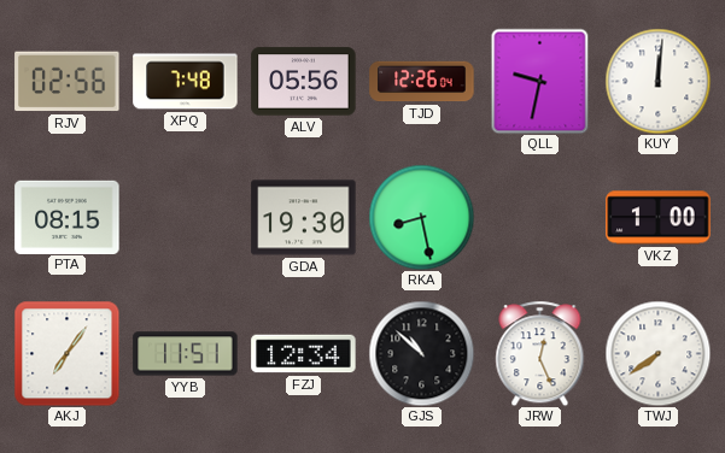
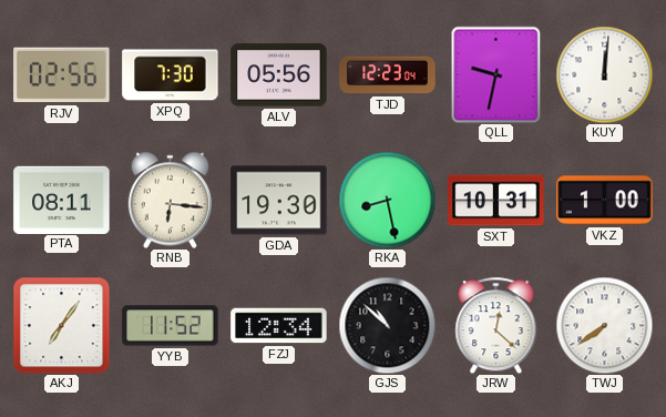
XPQ: 7:48 -> 7:30 (171, 75)
TJD: 12:26 -> 12:23 (388, 75)
PTA: 08:15 -> 08:11 (62, 200)
RNB: none -> 6:16 (170, 200)
SXT: none -> 10:31 (496, 201)
YYB: 11:51 -> 11:52 (171, 326)
JRW: 12:26 -> 12:22 (496, 325)
